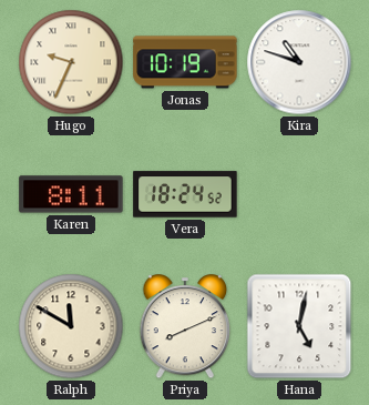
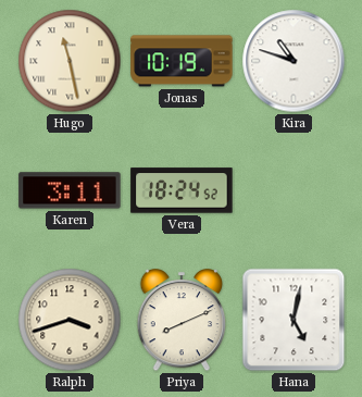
Hugo: 9:34 -> 11:28 (70, 61)
Karen: 8:11 -> 3:11 (70, 190)
Ralph: 11:50 -> 3:42 (70, 320)
